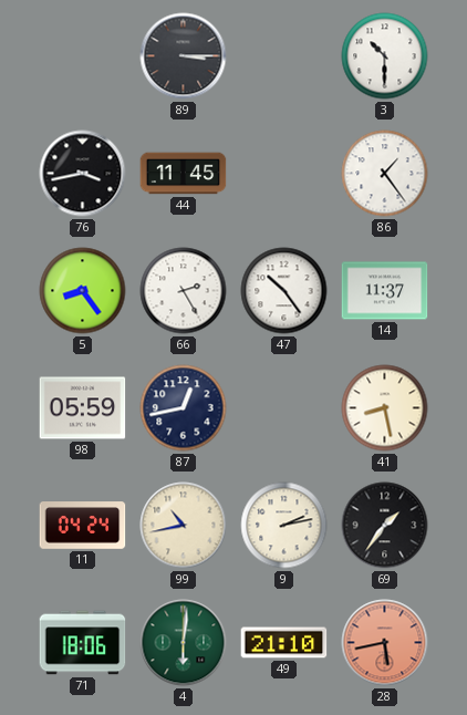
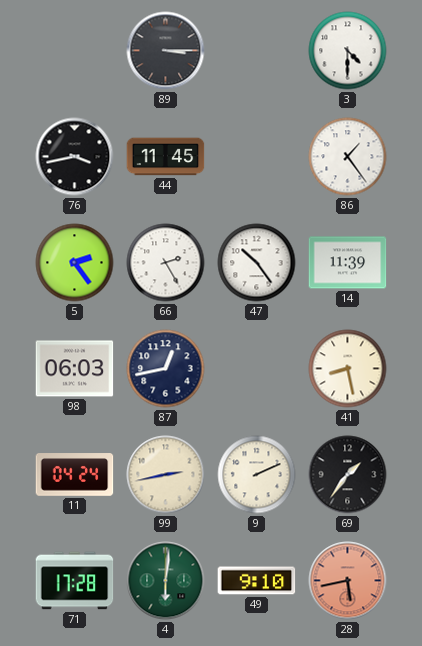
3: 10:30 -> 4:30 (348, 51)
5: 8:24 -> 2:24 (75, 263)
14: 11:37 -> 11:39 (348, 263)
98: 05:59 -> 06:03 (75, 369)
99: 10:43 -> 2:43 (166, 475)
9: 2:13 -> 2:11 (257, 475)
71: 18:06 -> 17:28 (75, 581)
49: 21:10 -> 9:10 (257, 581)
